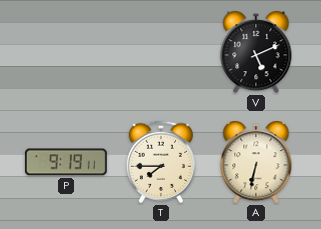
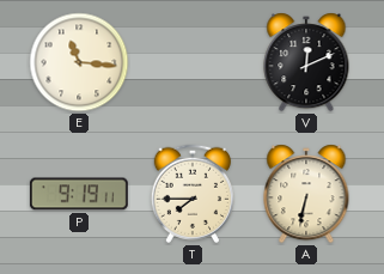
E: none -> 11:16 (79, 62)
V: 5:11 -> 12:11 (306, 62)
